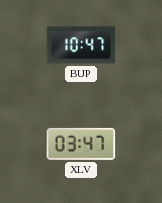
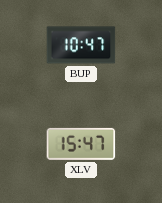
XLV: 03:47 -> 15:47 (81, 144)
